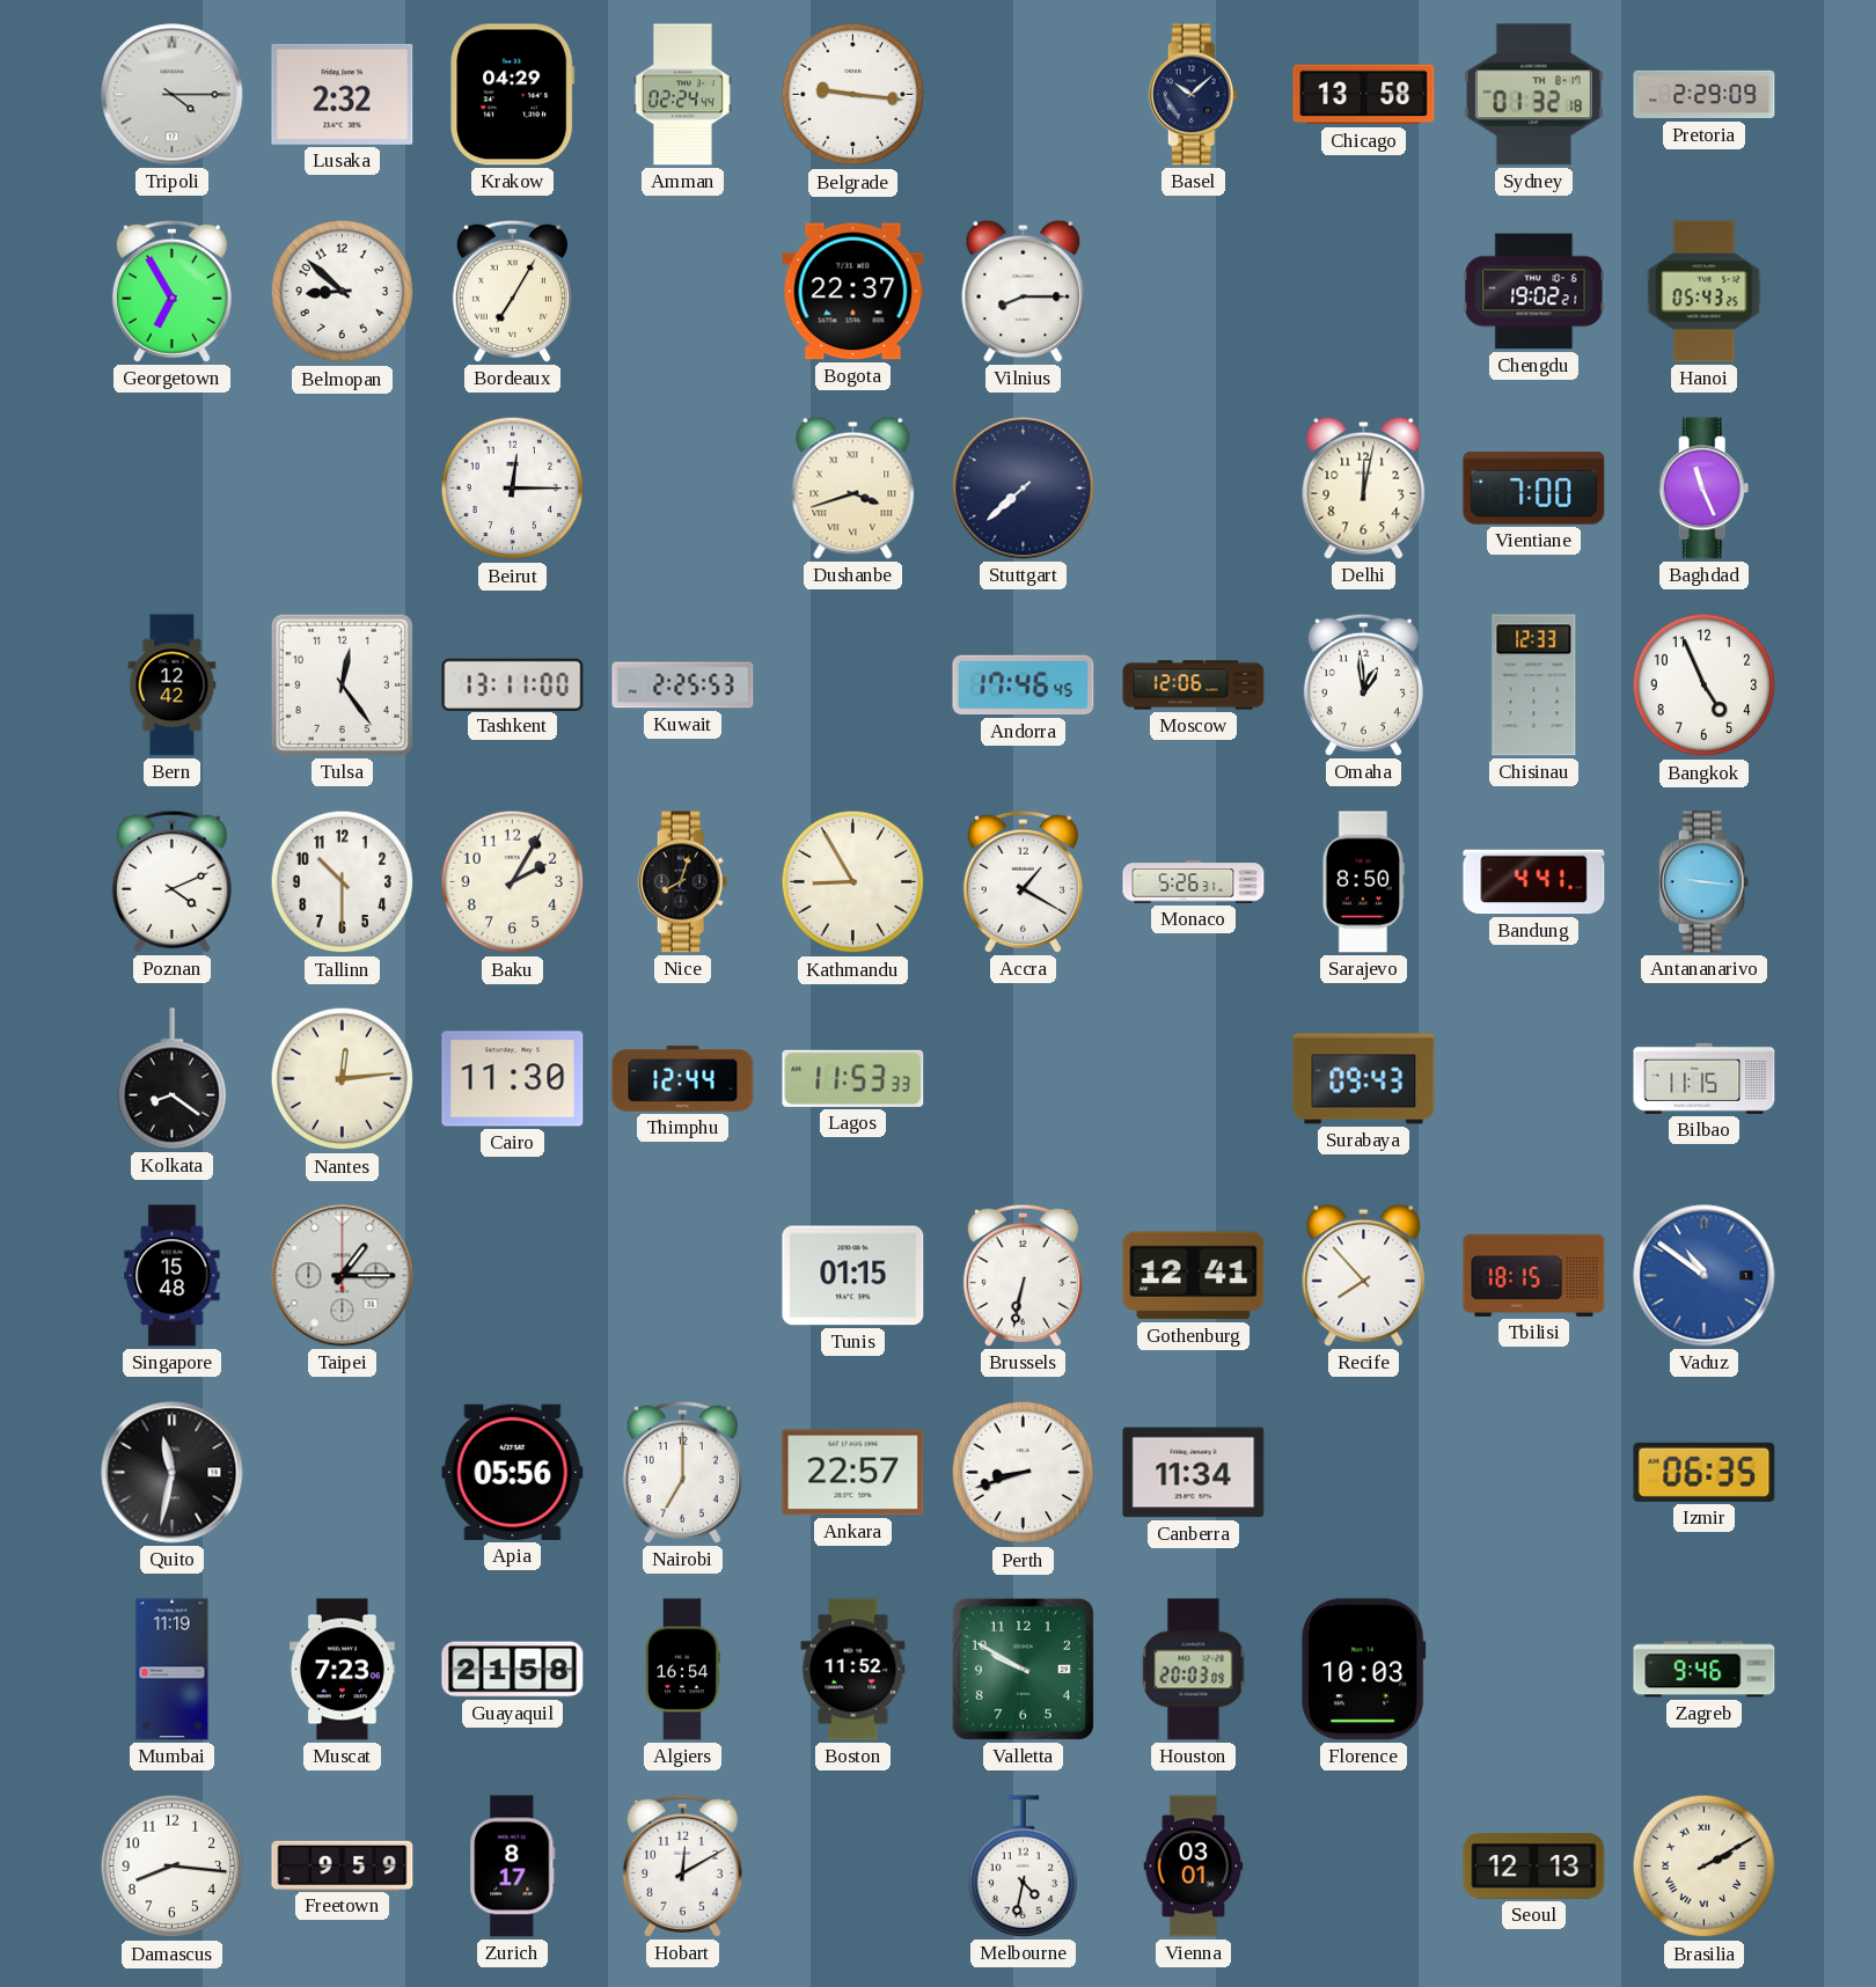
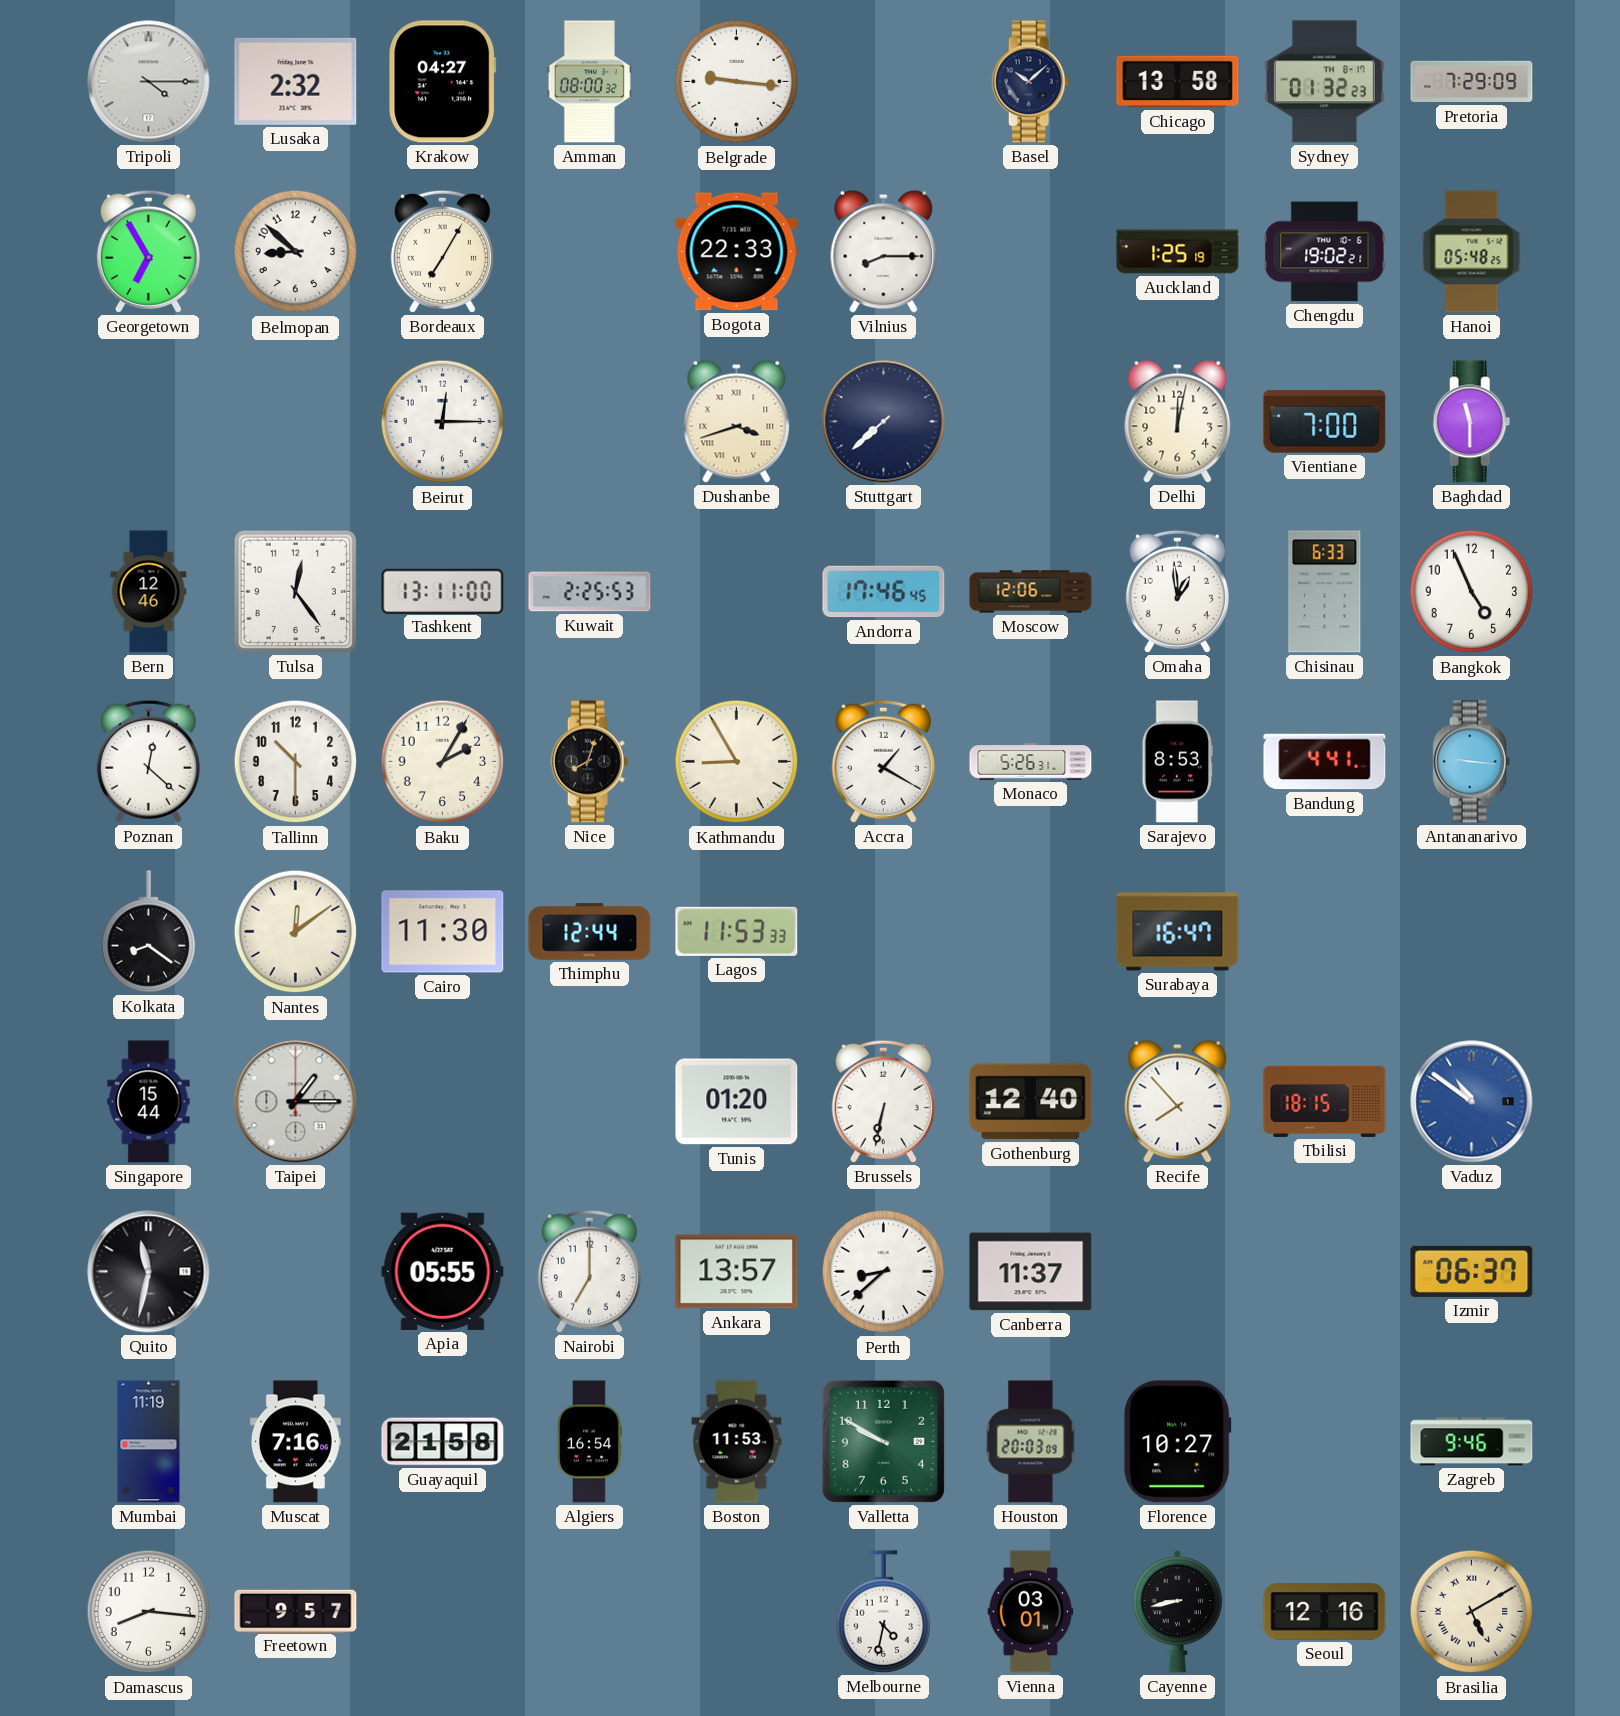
Krakow: 04:29 -> 04:27 (443, 82)
Amman: 02:24 -> 08:00 (589, 82)
Sydney: 01:32:18 -> 01:32:23 (1324, 82)
Pretoria: 2:29 -> 7:29 (1472, 82)
Bogota: 22:37 -> 22:33 (737, 252)
Auckland: none -> 1:25 (1178, 252)
Hanoi: 05:43 -> 05:48 (1472, 252)
Baghdad: 11:26 -> 11:30 (1472, 422)
Bern: 12:42 -> 12:46 (149, 592)
Chisinau: 12:33 -> 6:33 (1325, 592)
Poznan: 4:11 -> 12:22 (148, 761)
Sarajevo: 8:50 -> 8:53 (1177, 762)
Nantes: 12:14 -> 12:09 (296, 932)
Surabaya: 09:43 -> 16:47 (1178, 932)
Bilbao: 11:15 -> none (1705, 1078)
Singapore: 15:48 -> 15:44 (149, 1102)
Tunis: 01:15 -> 01:20 (737, 1102)
Gothenburg: 12:41 -> 12:40 (1031, 1102)
Apia: 05:56 -> 05:55 (443, 1271)
Ankara: 22:57 -> 13:57 (737, 1272)
Perth: 8:42 -> 8:38 (884, 1272)
Canberra: 11:34 -> 11:37 (1031, 1272)
Izmir: 06:35 -> 06:37 (1472, 1271)
Muscat: 7:23 -> 7:16 (295, 1442)
Boston: 11:52 -> 11:53 (737, 1442)
Florence: 10:03 -> 10:27 (1177, 1442)
Freetown: 9:59 -> 9:57 (296, 1611)
Zurich: 8:17 -> none (513, 1867)
Hobart: 12:10 -> none (682, 1865)
Cayenne: none -> 8:43 (1177, 1612)
Seoul: 12:13 -> 12:16 (1325, 1612)
Brasilia: 2:10 -> 5:10 (1472, 1612)
